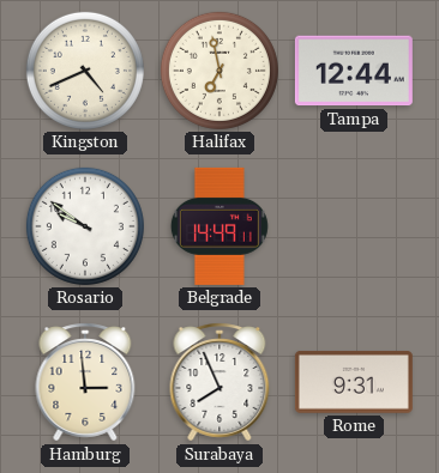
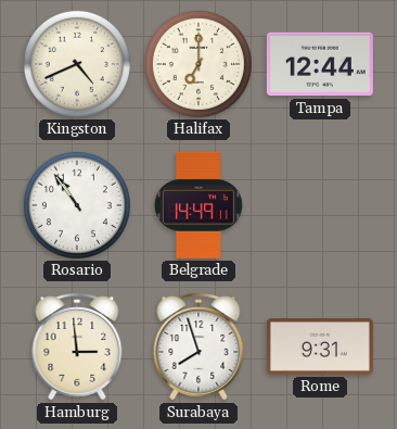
Halifax: 6:58 -> 7:00 (198, 64)
Rosario: 9:51 -> 10:54 (77, 205)
Surabaya: 7:56 -> 7:57 (198, 346)
